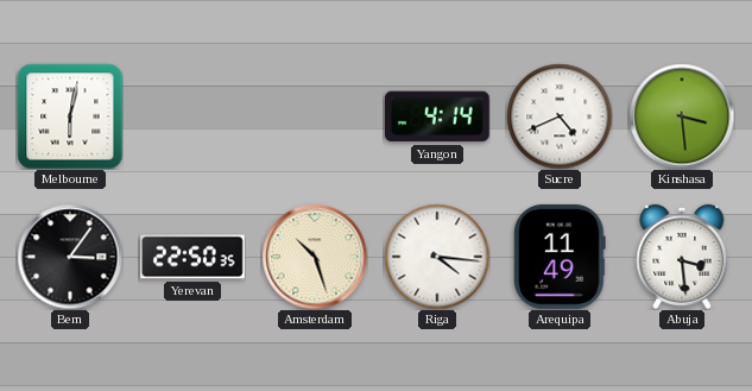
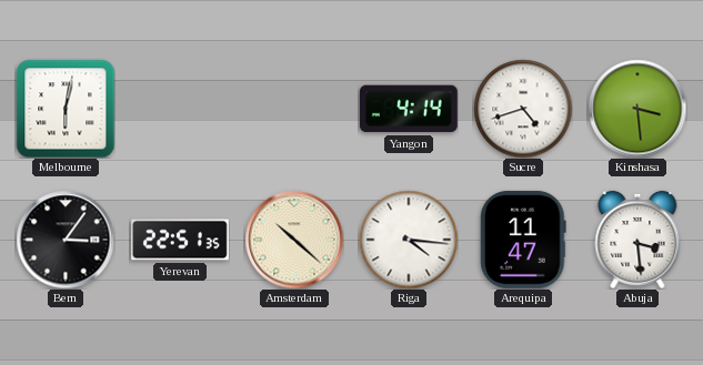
Sucre: 4:41 -> 4:42 (523, 109)
Yerevan: 22:50 -> 22:51 (181, 240)
Amsterdam: 10:27 -> 10:22 (294, 240)
Arequipa: 11:49 -> 11:47 (523, 240)
